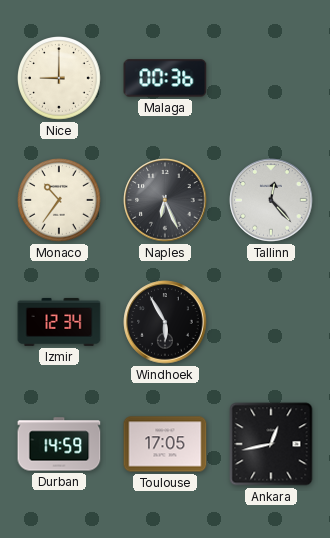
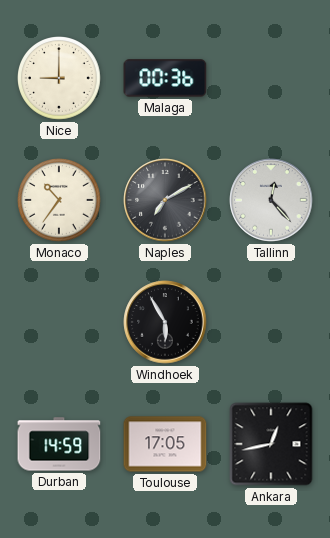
Naples: 6:26 -> 7:10 (165, 200)
Izmir: 12:34 -> none (59, 322)
